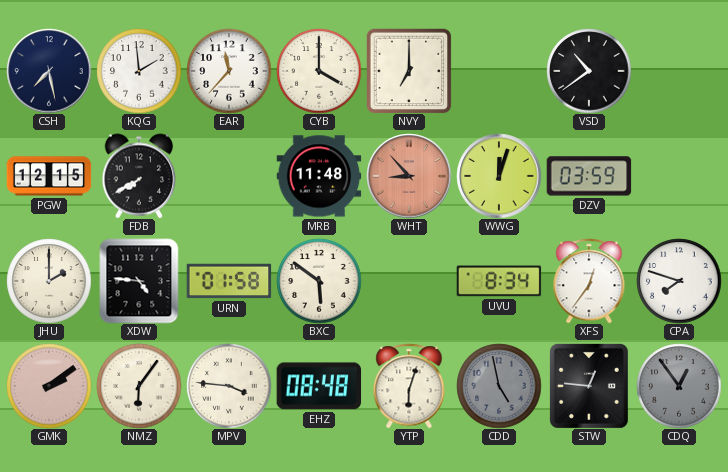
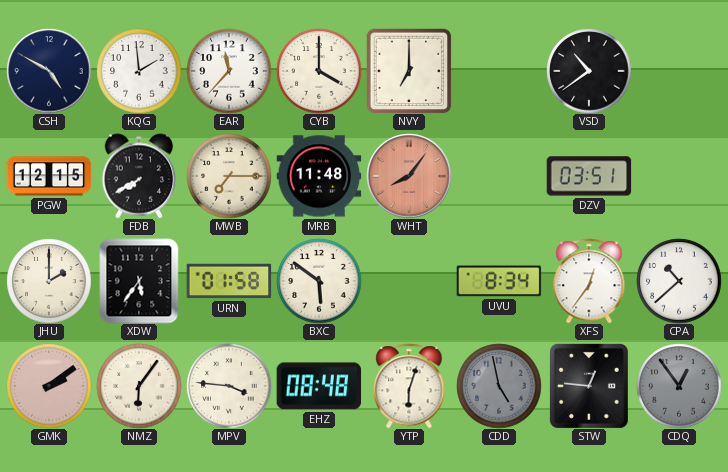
CSH: 7:28 -> 4:50 (49, 71)
MWB: none -> 7:15 (229, 176)
WHT: 8:53 -> 8:06 (409, 176)
WWG: 12:03 -> none (499, 176)
DZV: 03:59 -> 03:51 (589, 176)
XDW: 4:46 -> 5:36 (139, 281)
CPA: 7:48 -> 10:38 (679, 281)
